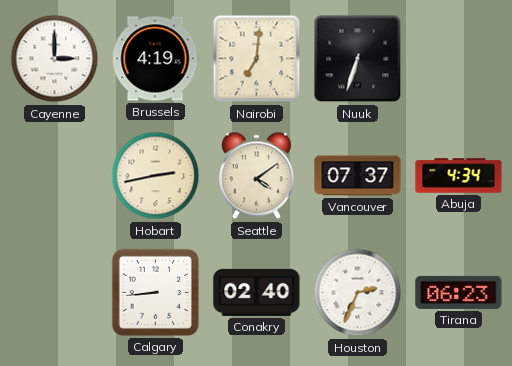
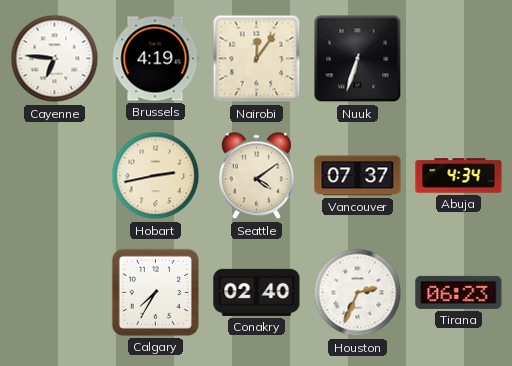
Cayenne: 3:00 -> 6:46 (55, 59)
Nairobi: 7:01 -> 12:06 (257, 59)
Calgary: 8:44 -> 7:35 (155, 292)
